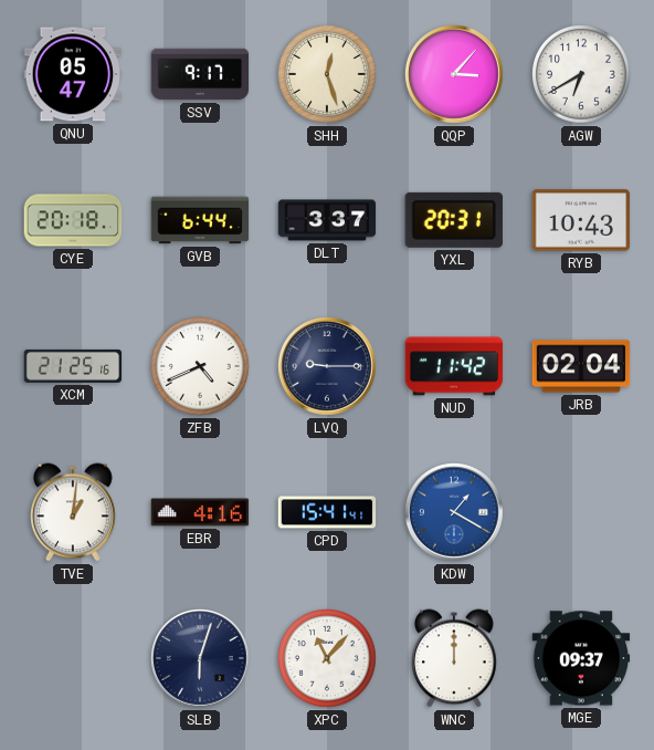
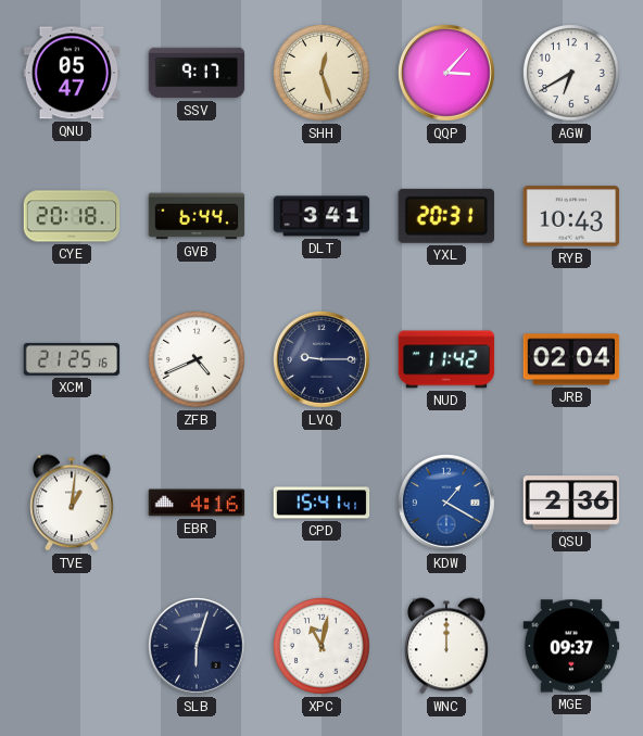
DLT: 3:37 -> 3:41 (321, 216)
QSU: none -> 2:36 (571, 503)
XPC: 11:07 -> 11:02 (323, 647)
